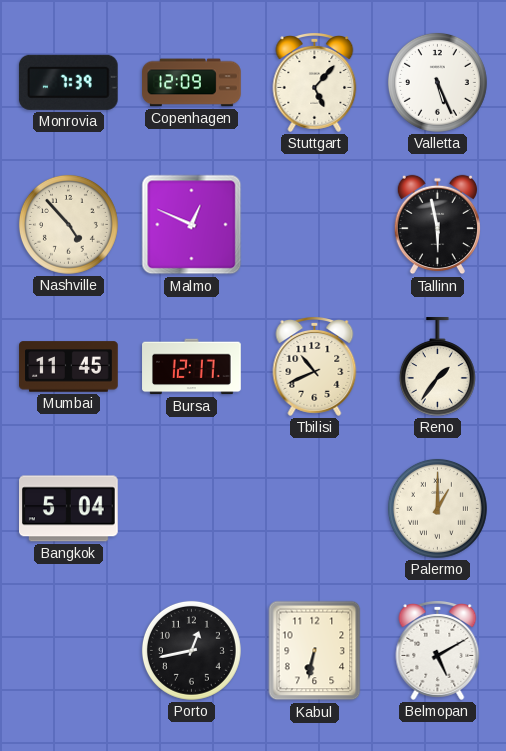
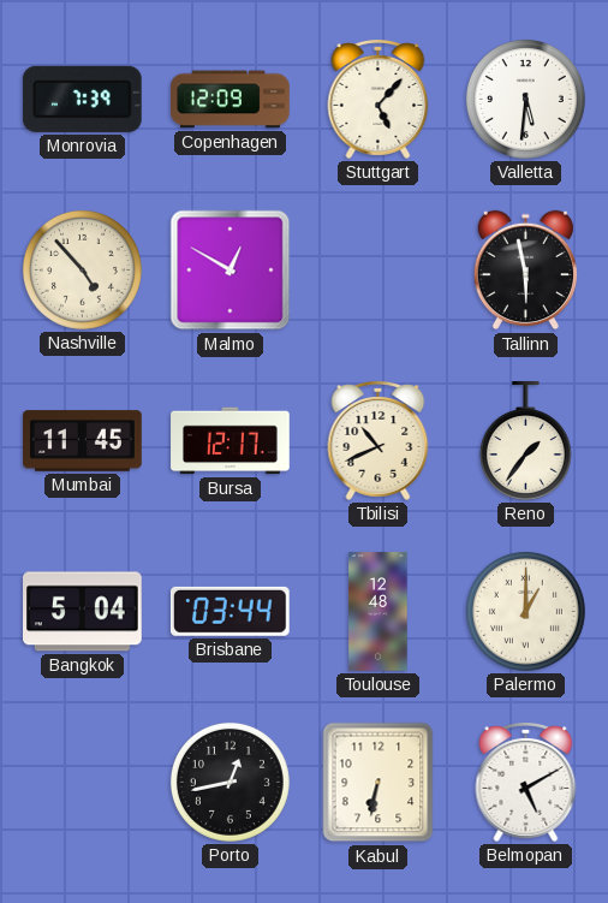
Valletta: 5:26 -> 5:31 (525, 99)
Malmo: 12:49 -> 12:50 (231, 271)
Brisbane: none -> 03:44 (230, 611)
Toulouse: none -> 12:48 (378, 612)
